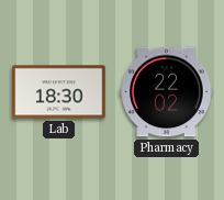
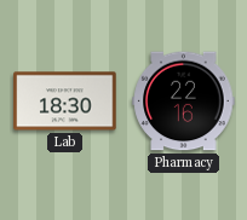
Pharmacy: 22:02 -> 22:16 (184, 102)
